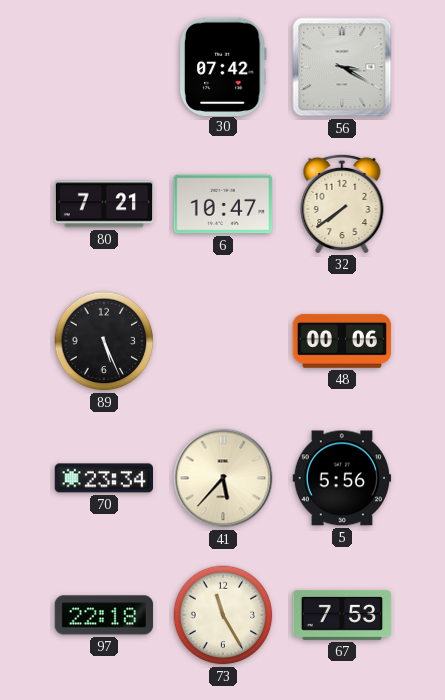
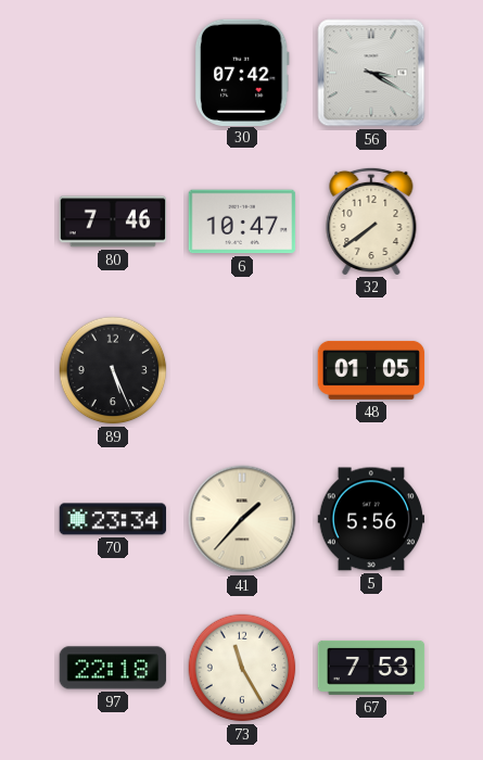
80: 7:21 -> 7:46 (113, 221)
48: 00:06 -> 01:05 (371, 370)
41: 5:37 -> 1:37 (242, 519)
